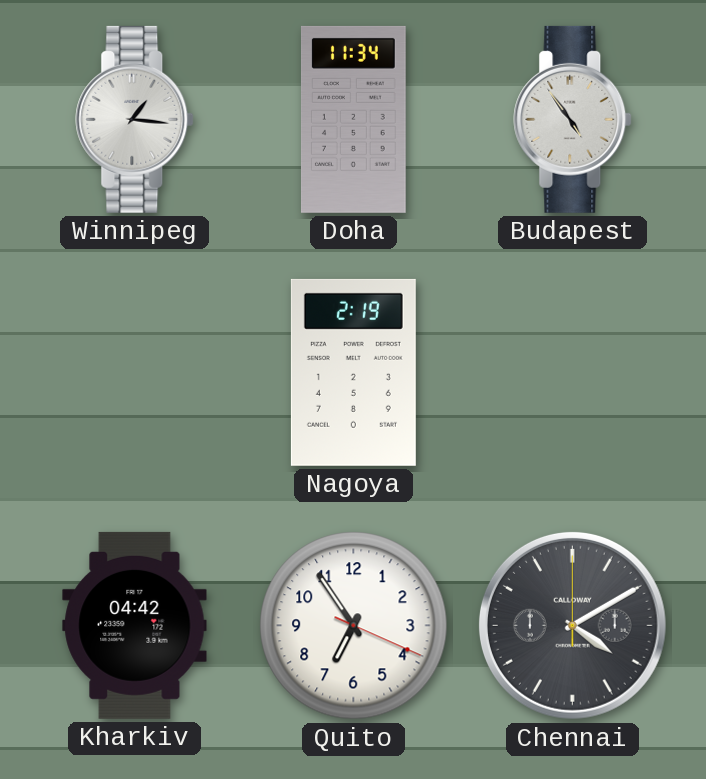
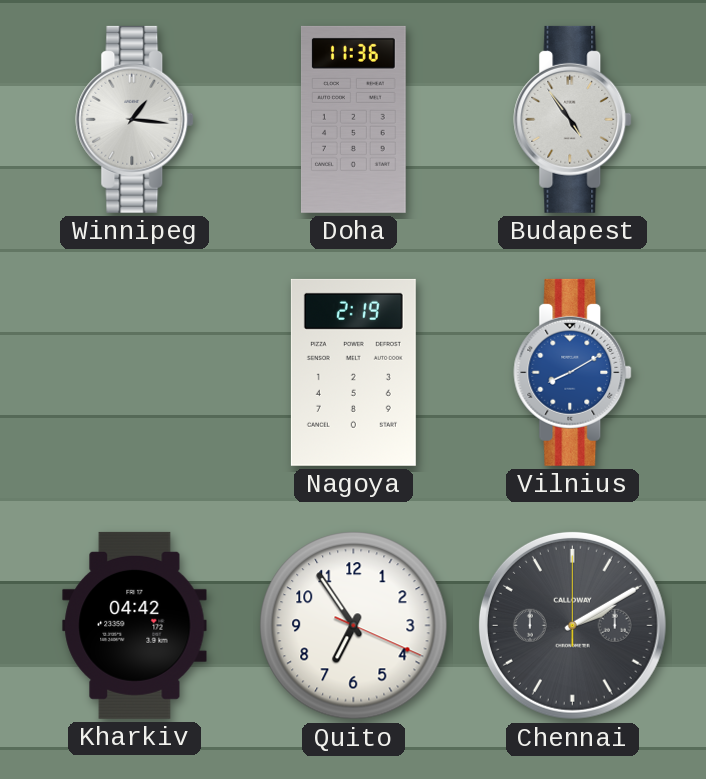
Doha: 11:34 -> 11:36 (353, 119)
Vilnius: none -> 8:10 (573, 372)
Chennai: 4:10 -> 2:10 (572, 625)
